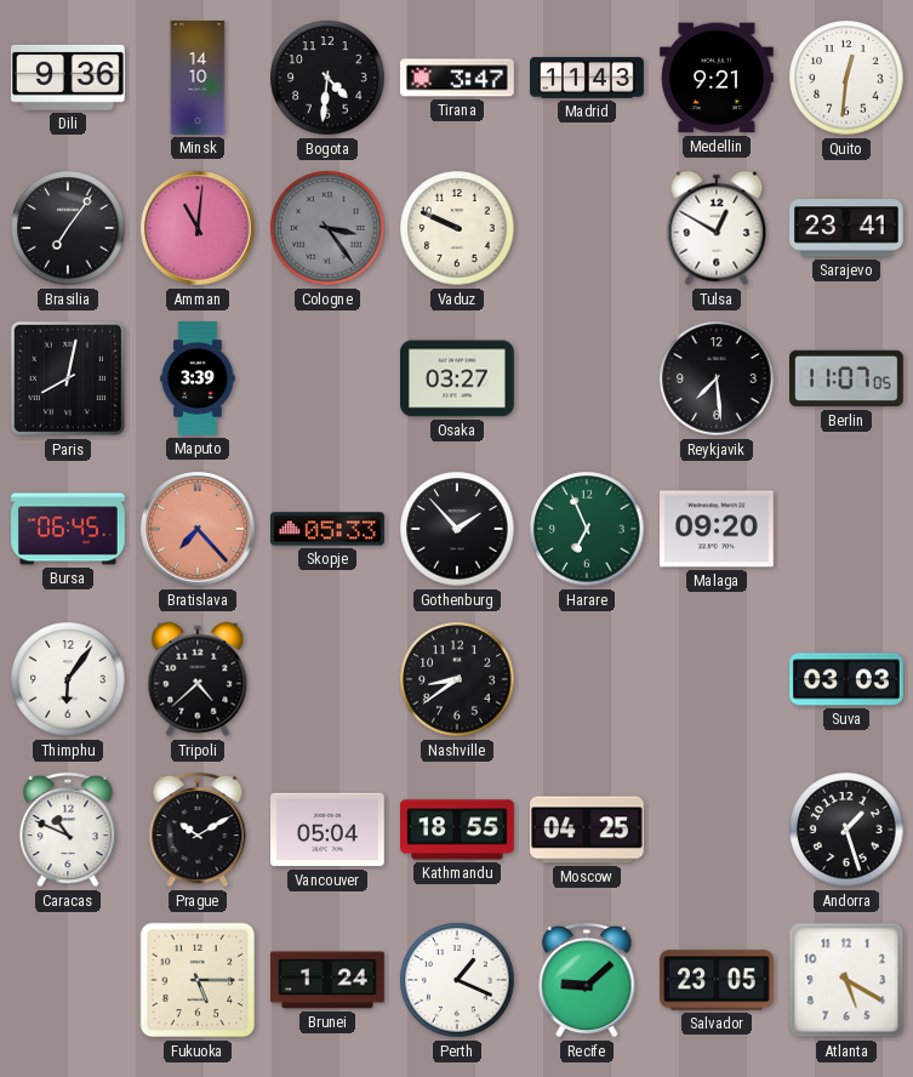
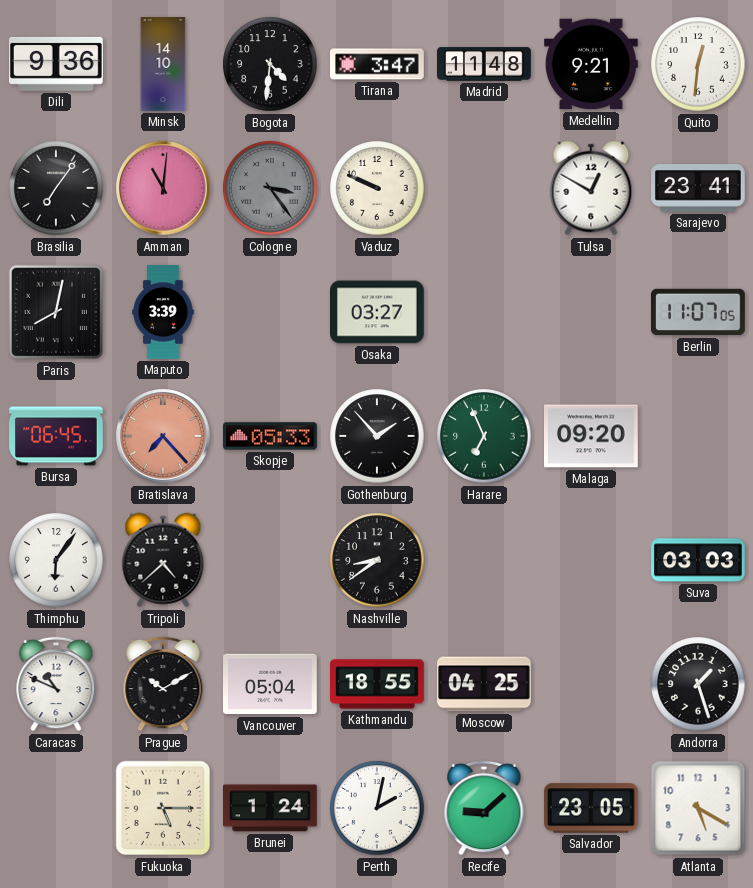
Madrid: 11:43 -> 11:48 (484, 64)
Reykjavik: 7:29 -> none (717, 378)
Perth: 1:19 -> 2:02 (377, 808)
